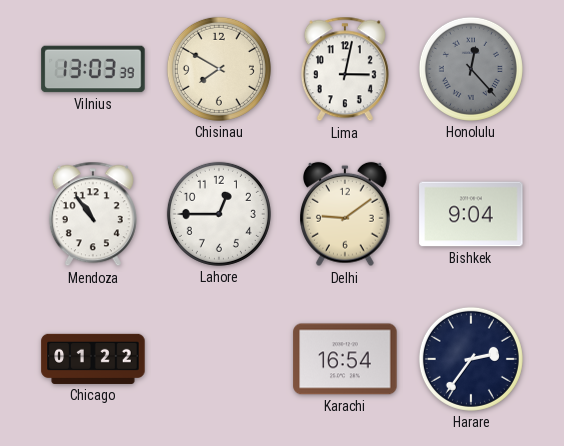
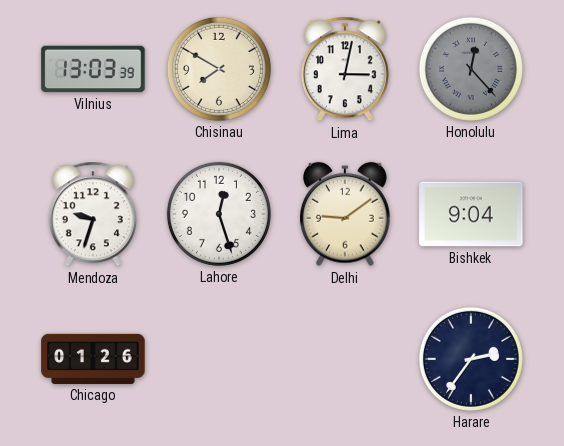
Mendoza: 10:54 -> 9:33 (93, 214)
Lahore: 12:45 -> 12:27 (219, 214)
Chicago: 01:22 -> 01:26 (93, 359)
Karachi: 16:54 -> none (345, 359)
